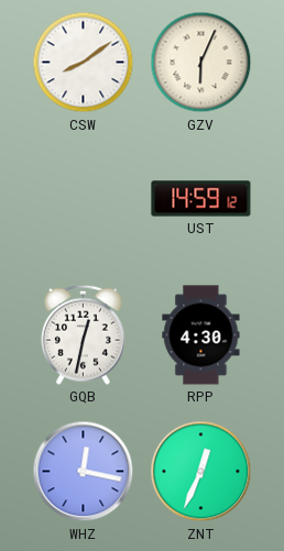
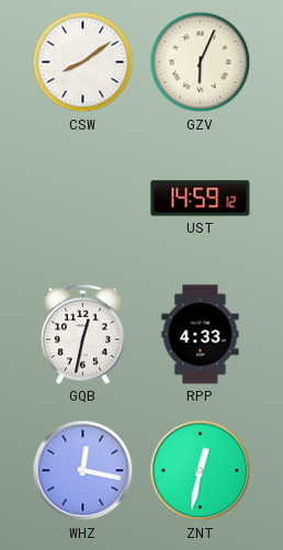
RPP: 4:30 -> 4:33 (201, 335)
ZNT: 12:34 -> 12:32 (201, 471)
